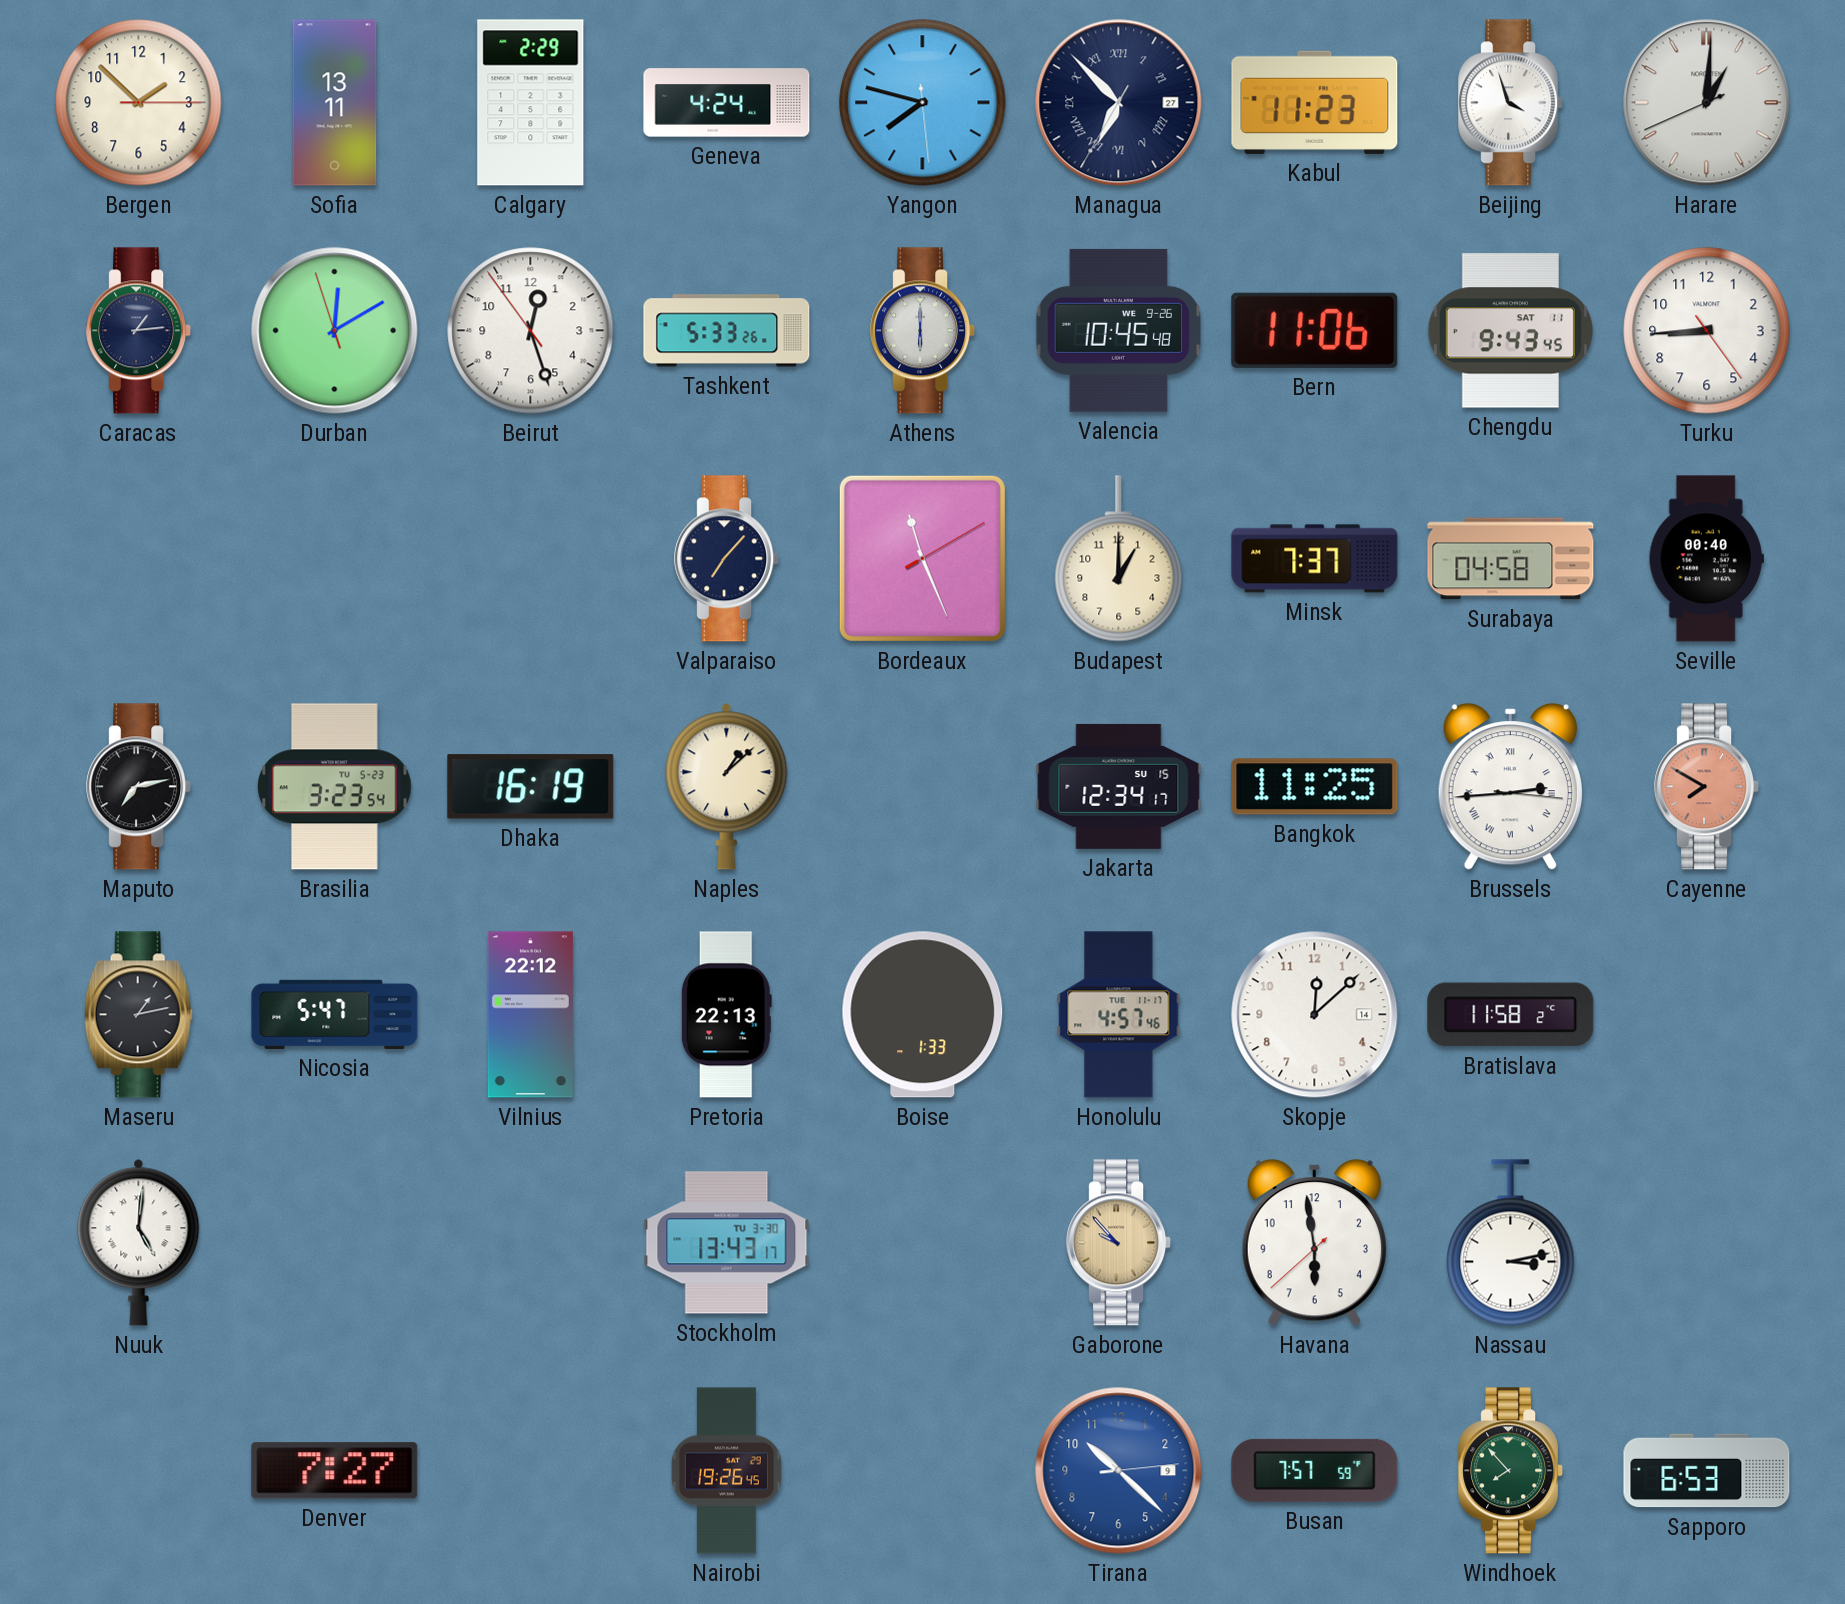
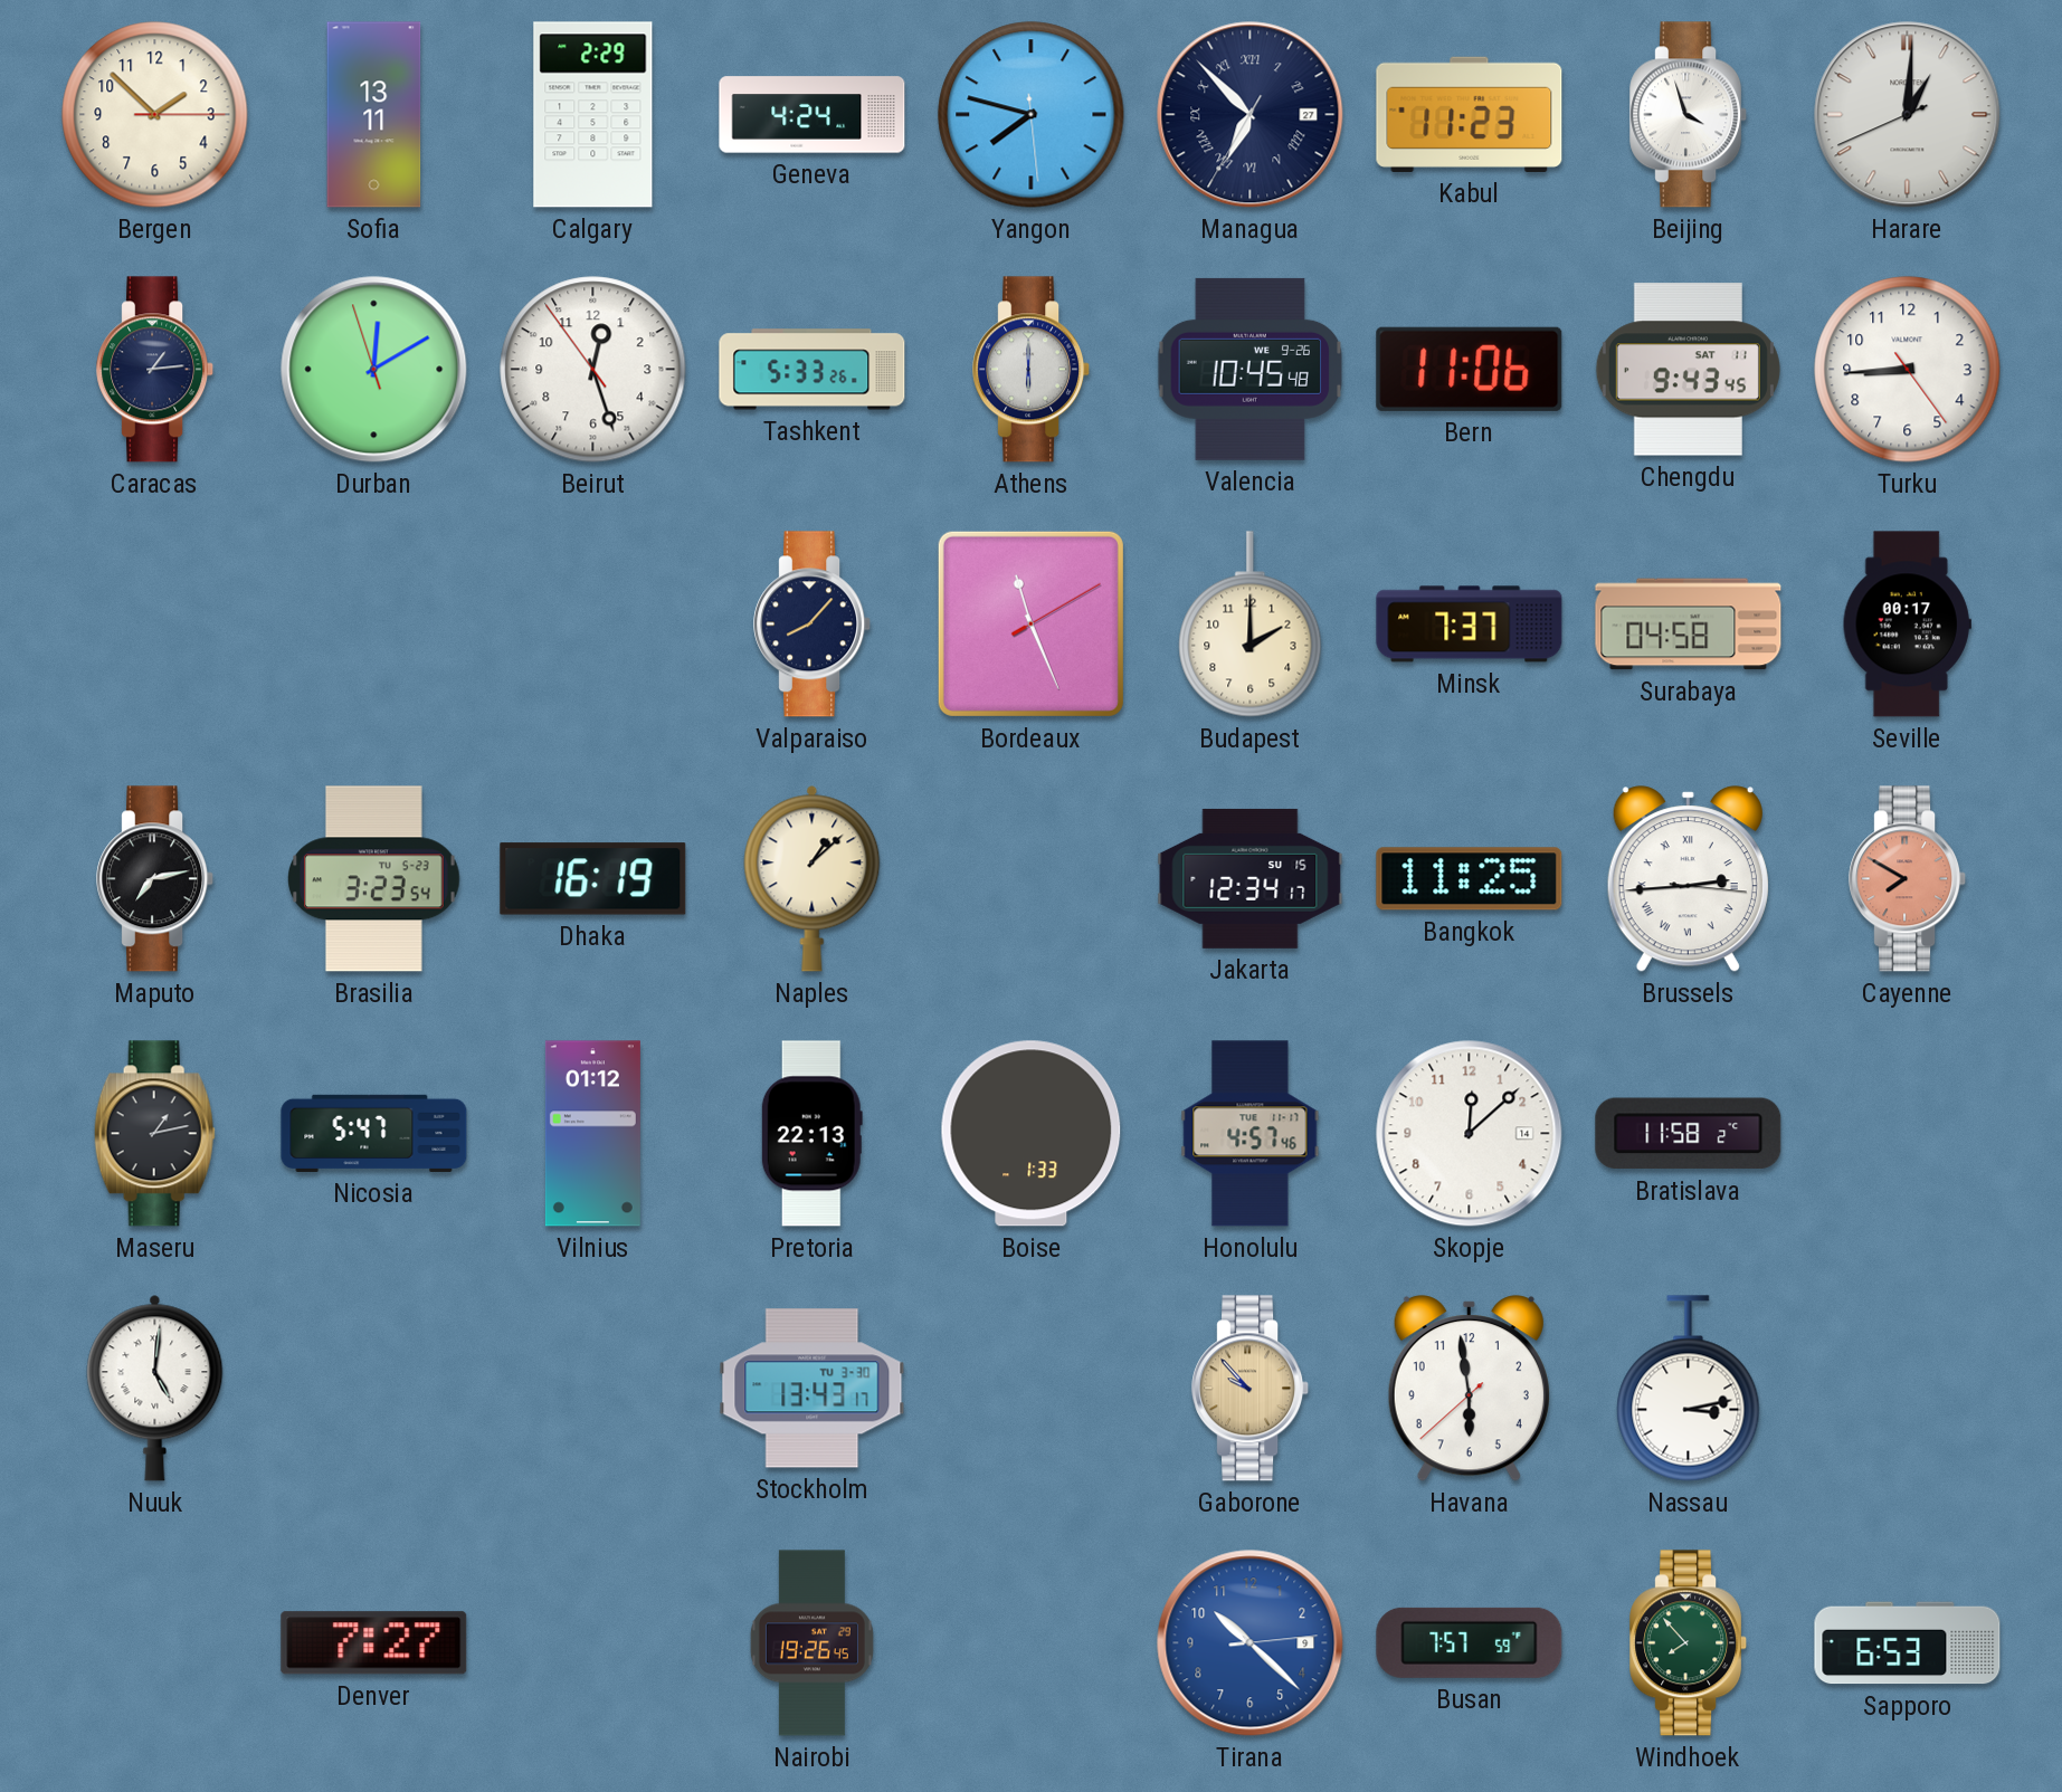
Valparaiso: 7:07 -> 8:07 (813, 625)
Budapest: 1:00 -> 2:00 (1251, 625)
Seville: 00:40 -> 00:17 (1907, 625)
Vilnius: 22:12 -> 01:12 (592, 1134)
